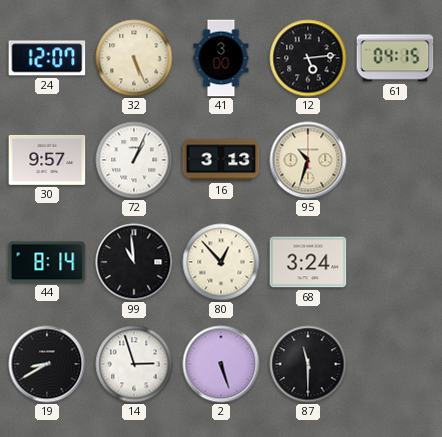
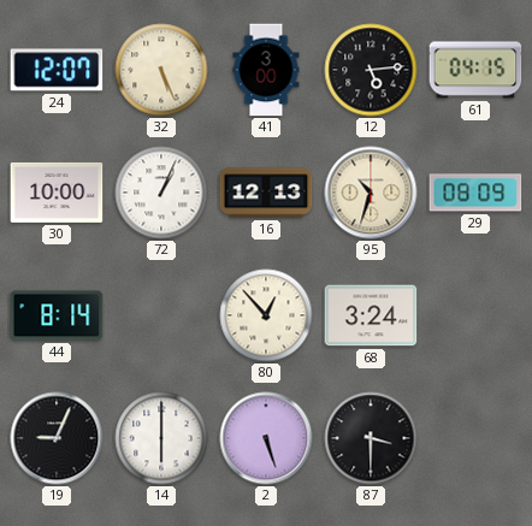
30: 9:57 -> 10:00 (57, 193)
16: 3:13 -> 12:13 (266, 193)
29: none -> 08:09 (475, 193)
99: 10:59 -> none (134, 262)
19: 8:40 -> 9:04 (57, 438)
14: 2:57 -> 6:00 (161, 438)
87: 11:30 -> 3:30 (371, 438)
